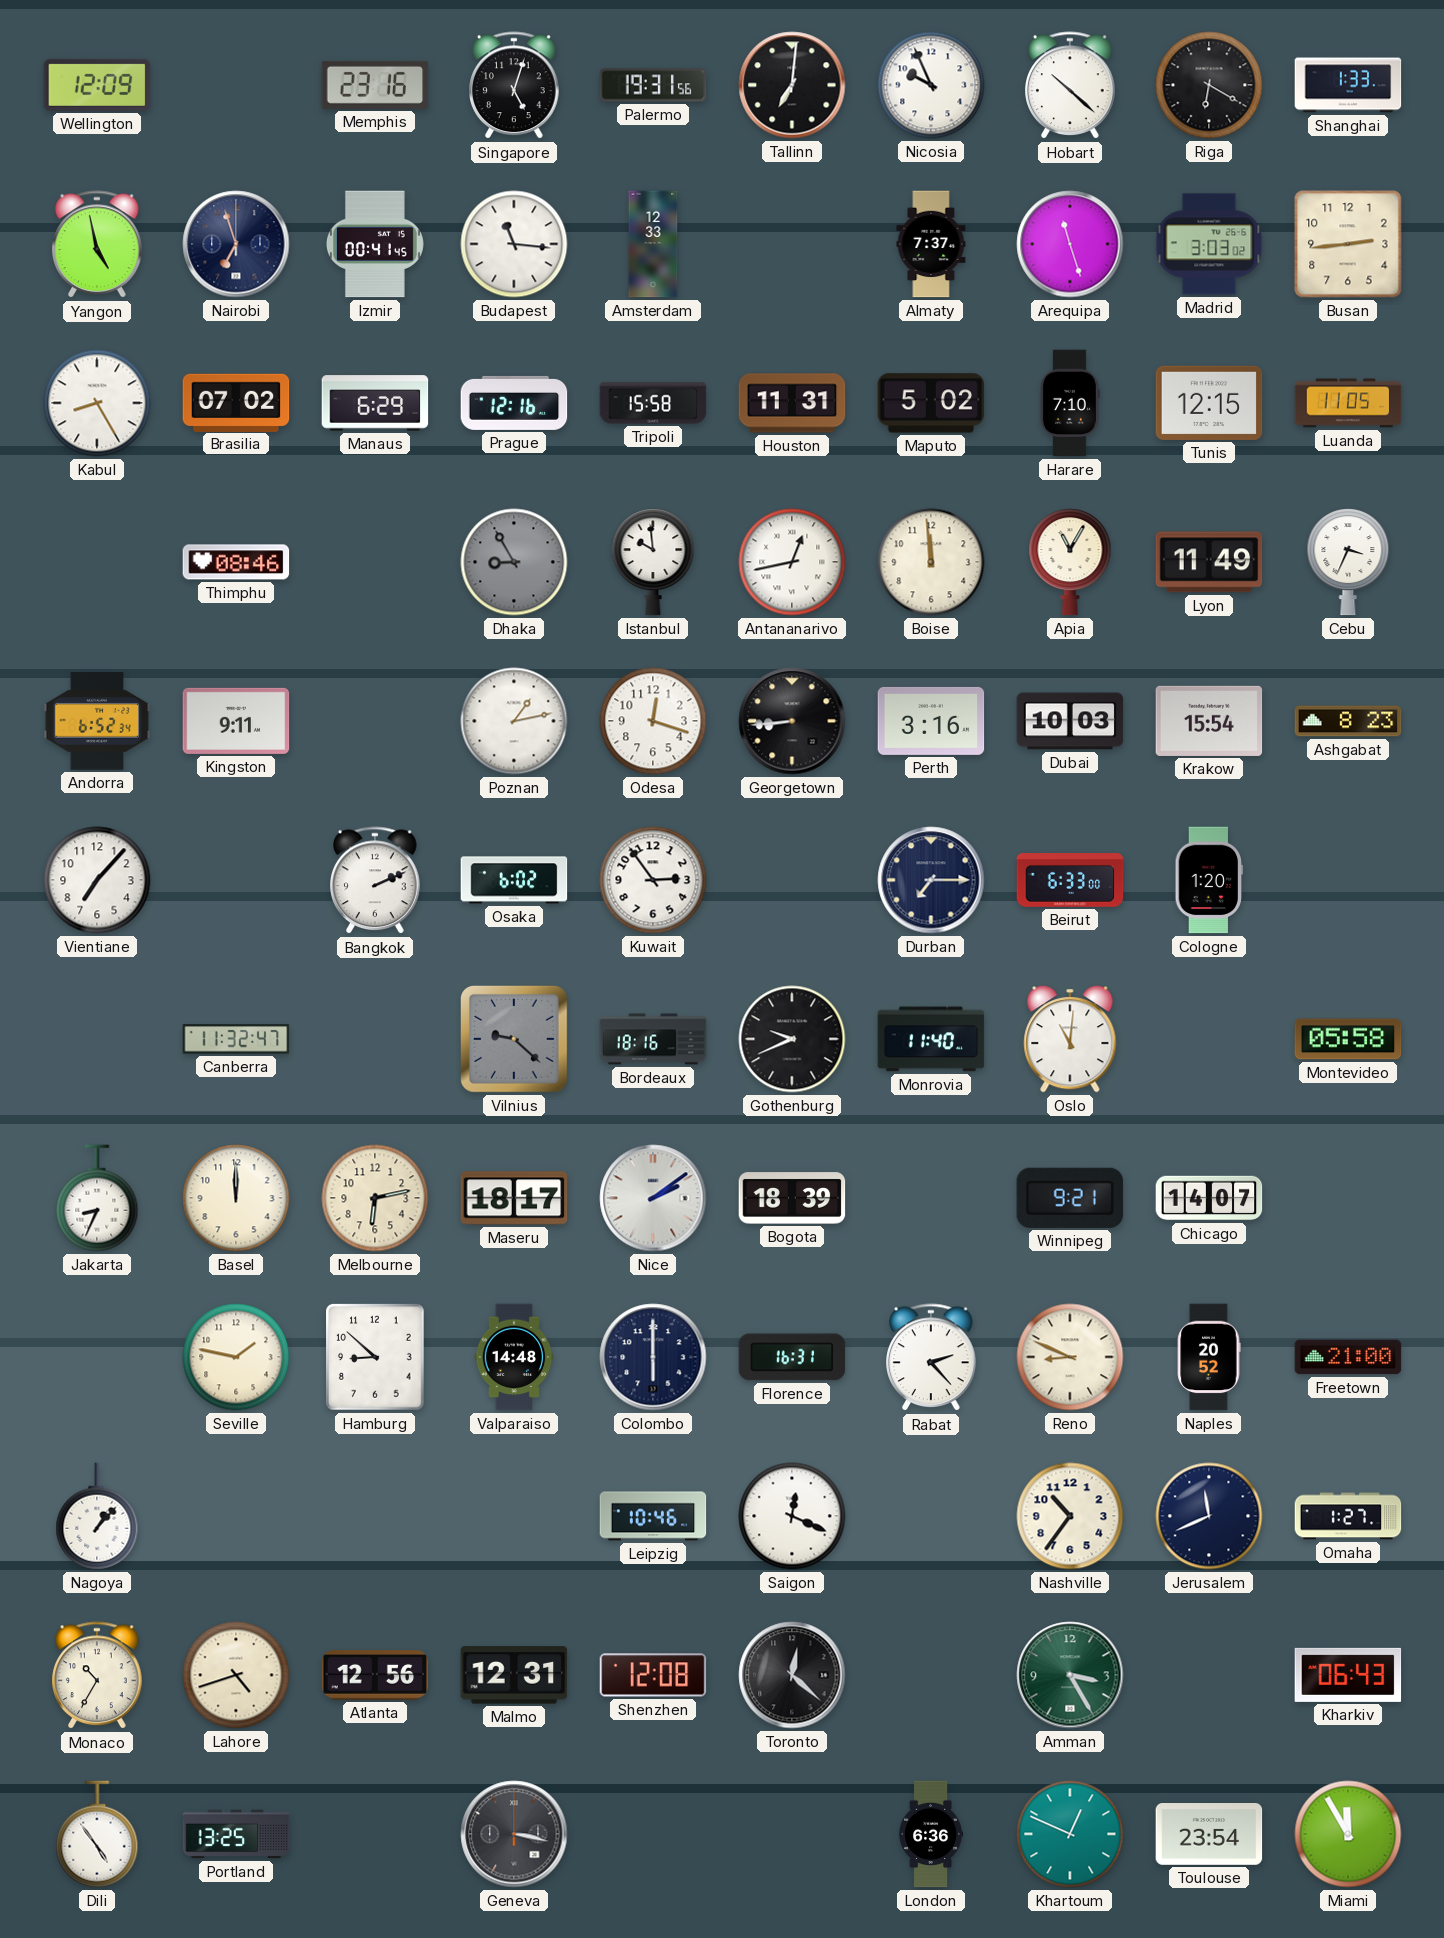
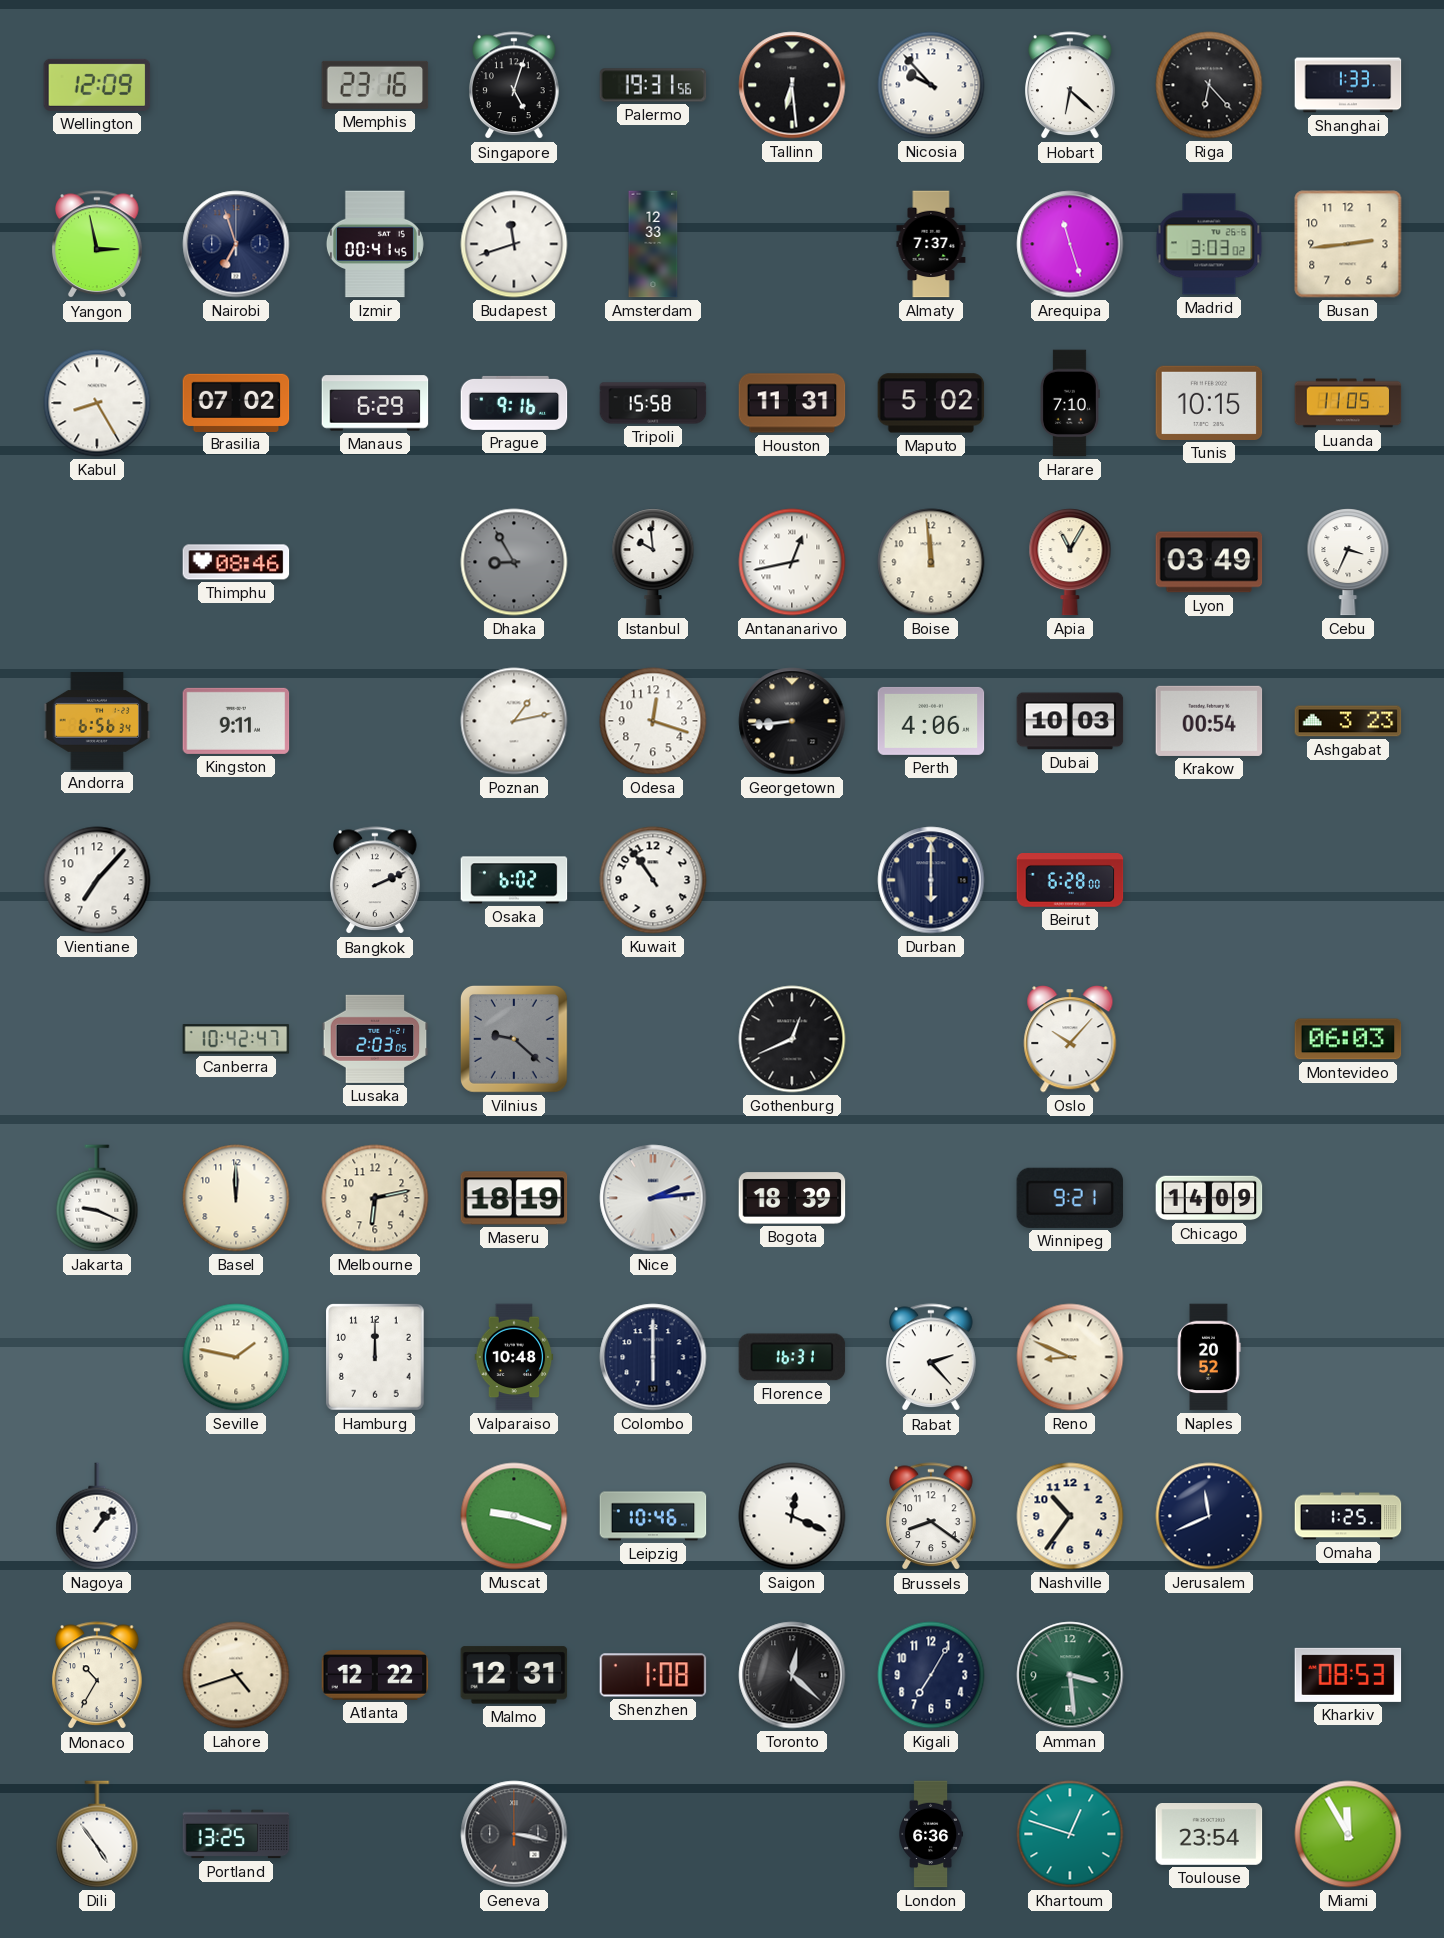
Tallinn: 7:01 -> 6:29 (792, 85)
Nicosia: 9:56 -> 9:53 (931, 85)
Hobart: 10:22 -> 6:22 (1070, 86)
Riga: 6:20 -> 6:23 (1209, 85)
Yangon: 4:58 -> 2:58 (97, 245)
Budapest: 11:16 -> 11:42 (514, 244)
Prague: 12:16 -> 9:16 (514, 403)
Tunis: 12:15 -> 10:15 (1209, 403)
Lyon: 11:49 -> 03:49 (1209, 562)
Andorra: 6:52 -> 6:56 (97, 721)
Perth: 3:16 -> 4:06 (931, 721)
Krakow: 15:54 -> 00:54 (1209, 721)
Ashgabat: 8:23 -> 3:23 (1348, 721)
Kuwait: 2:54 -> 10:54 (653, 880)
Durban: 7:15 -> 6:00 (931, 880)
Beirut: 6:33 -> 6:28 (1070, 881)
Cologne: 1:20 -> none (1209, 880)
Canberra: 11:32 -> 10:42 (236, 1039)
Lusaka: none -> 2:03 (375, 1039)
Bordeaux: 18:16 -> none (653, 1039)
Gothenburg: 9:41 -> 12:41 (792, 1039)
Monrovia: 11:40 -> none (931, 1039)
Oslo: 11:01 -> 10:07 (1070, 1039)
Montevideo: 05:58 -> 06:03 (1348, 1039)
Jakarta: 8:34 -> 9:19 (97, 1198)
Maseru: 18:17 -> 18:19 (514, 1198)
Nice: 2:09 -> 2:14 (653, 1198)
Chicago: 14:07 -> 14:09 (1209, 1198)
Hamburg: 8:52 -> 12:00 (375, 1357)
Valparaiso: 14:48 -> 10:48 (514, 1357)
Freetown: 21:00 -> none (1348, 1357)
Muscat: none -> 9:18 (514, 1516)
Brussels: none -> 8:21 (931, 1517)
Omaha: 1:27 -> 1:25 (1348, 1516)
Atlanta: 12:56 -> 12:22 (375, 1676)
Shenzhen: 12:08 -> 1:08 (653, 1675)
Kigali: none -> 7:05 (931, 1675)
Amman: 3:25 -> 3:29 (1070, 1675)
Kharkiv: 06:43 -> 08:53 (1348, 1675)
Khartoum: 12:49 -> 12:48 (1070, 1834)
